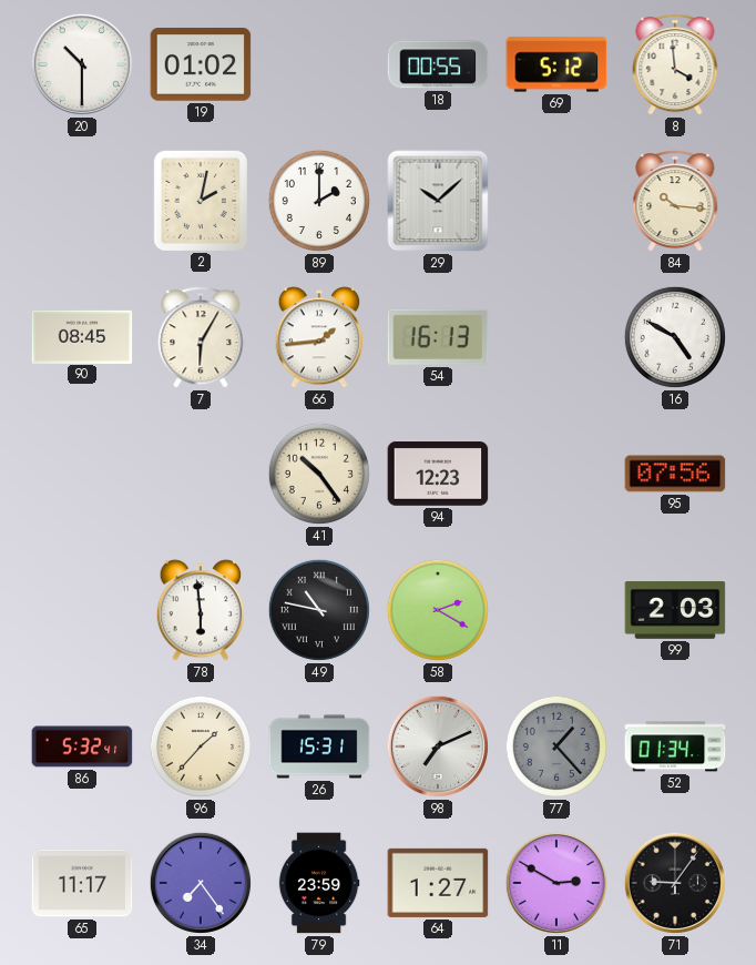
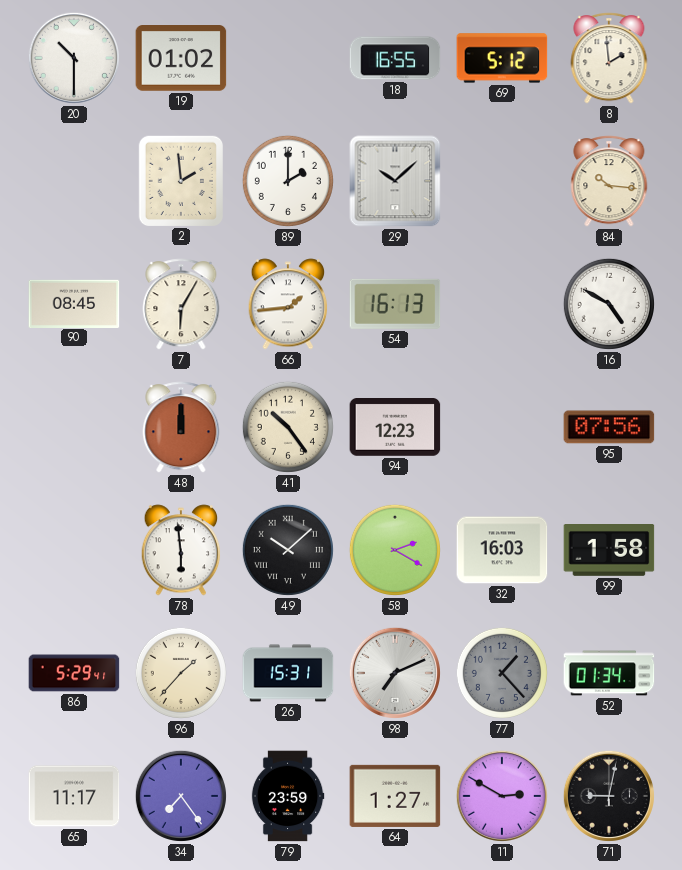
18: 00:55 -> 16:55 (395, 58)
8: 3:59 -> 1:59 (609, 58)
2: 2:02 -> 1:59 (180, 180)
48: none -> 12:00 (181, 427)
49: 10:47 -> 10:08 (288, 550)
32: none -> 16:03 (502, 550)
99: 2:03 -> 1:58 (609, 551)
86: 5:32 -> 5:29 (74, 673)
71: 9:06 -> 9:02 (609, 796)
